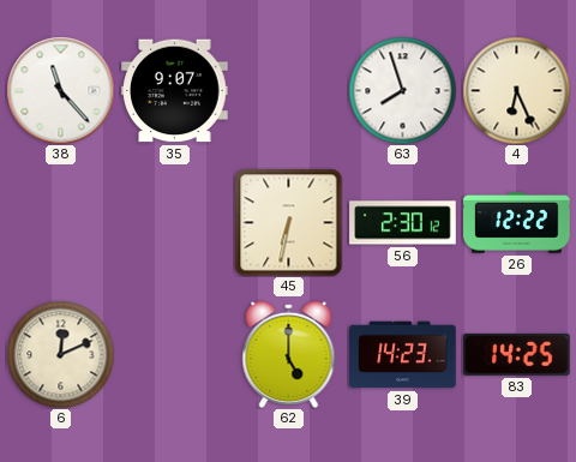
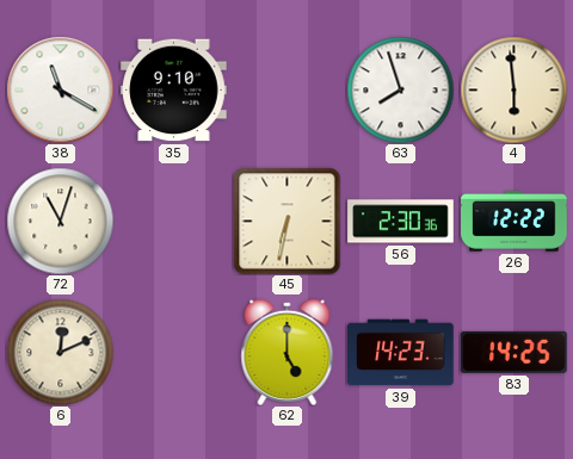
38: 11:23 -> 11:20 (60, 89)
35: 9:07 -> 9:10 (174, 91)
4: 6:26 -> 5:59 (513, 89)
72: none -> 11:03 (60, 221)
56: 2:30:12 -> 2:30:36 (401, 222)
